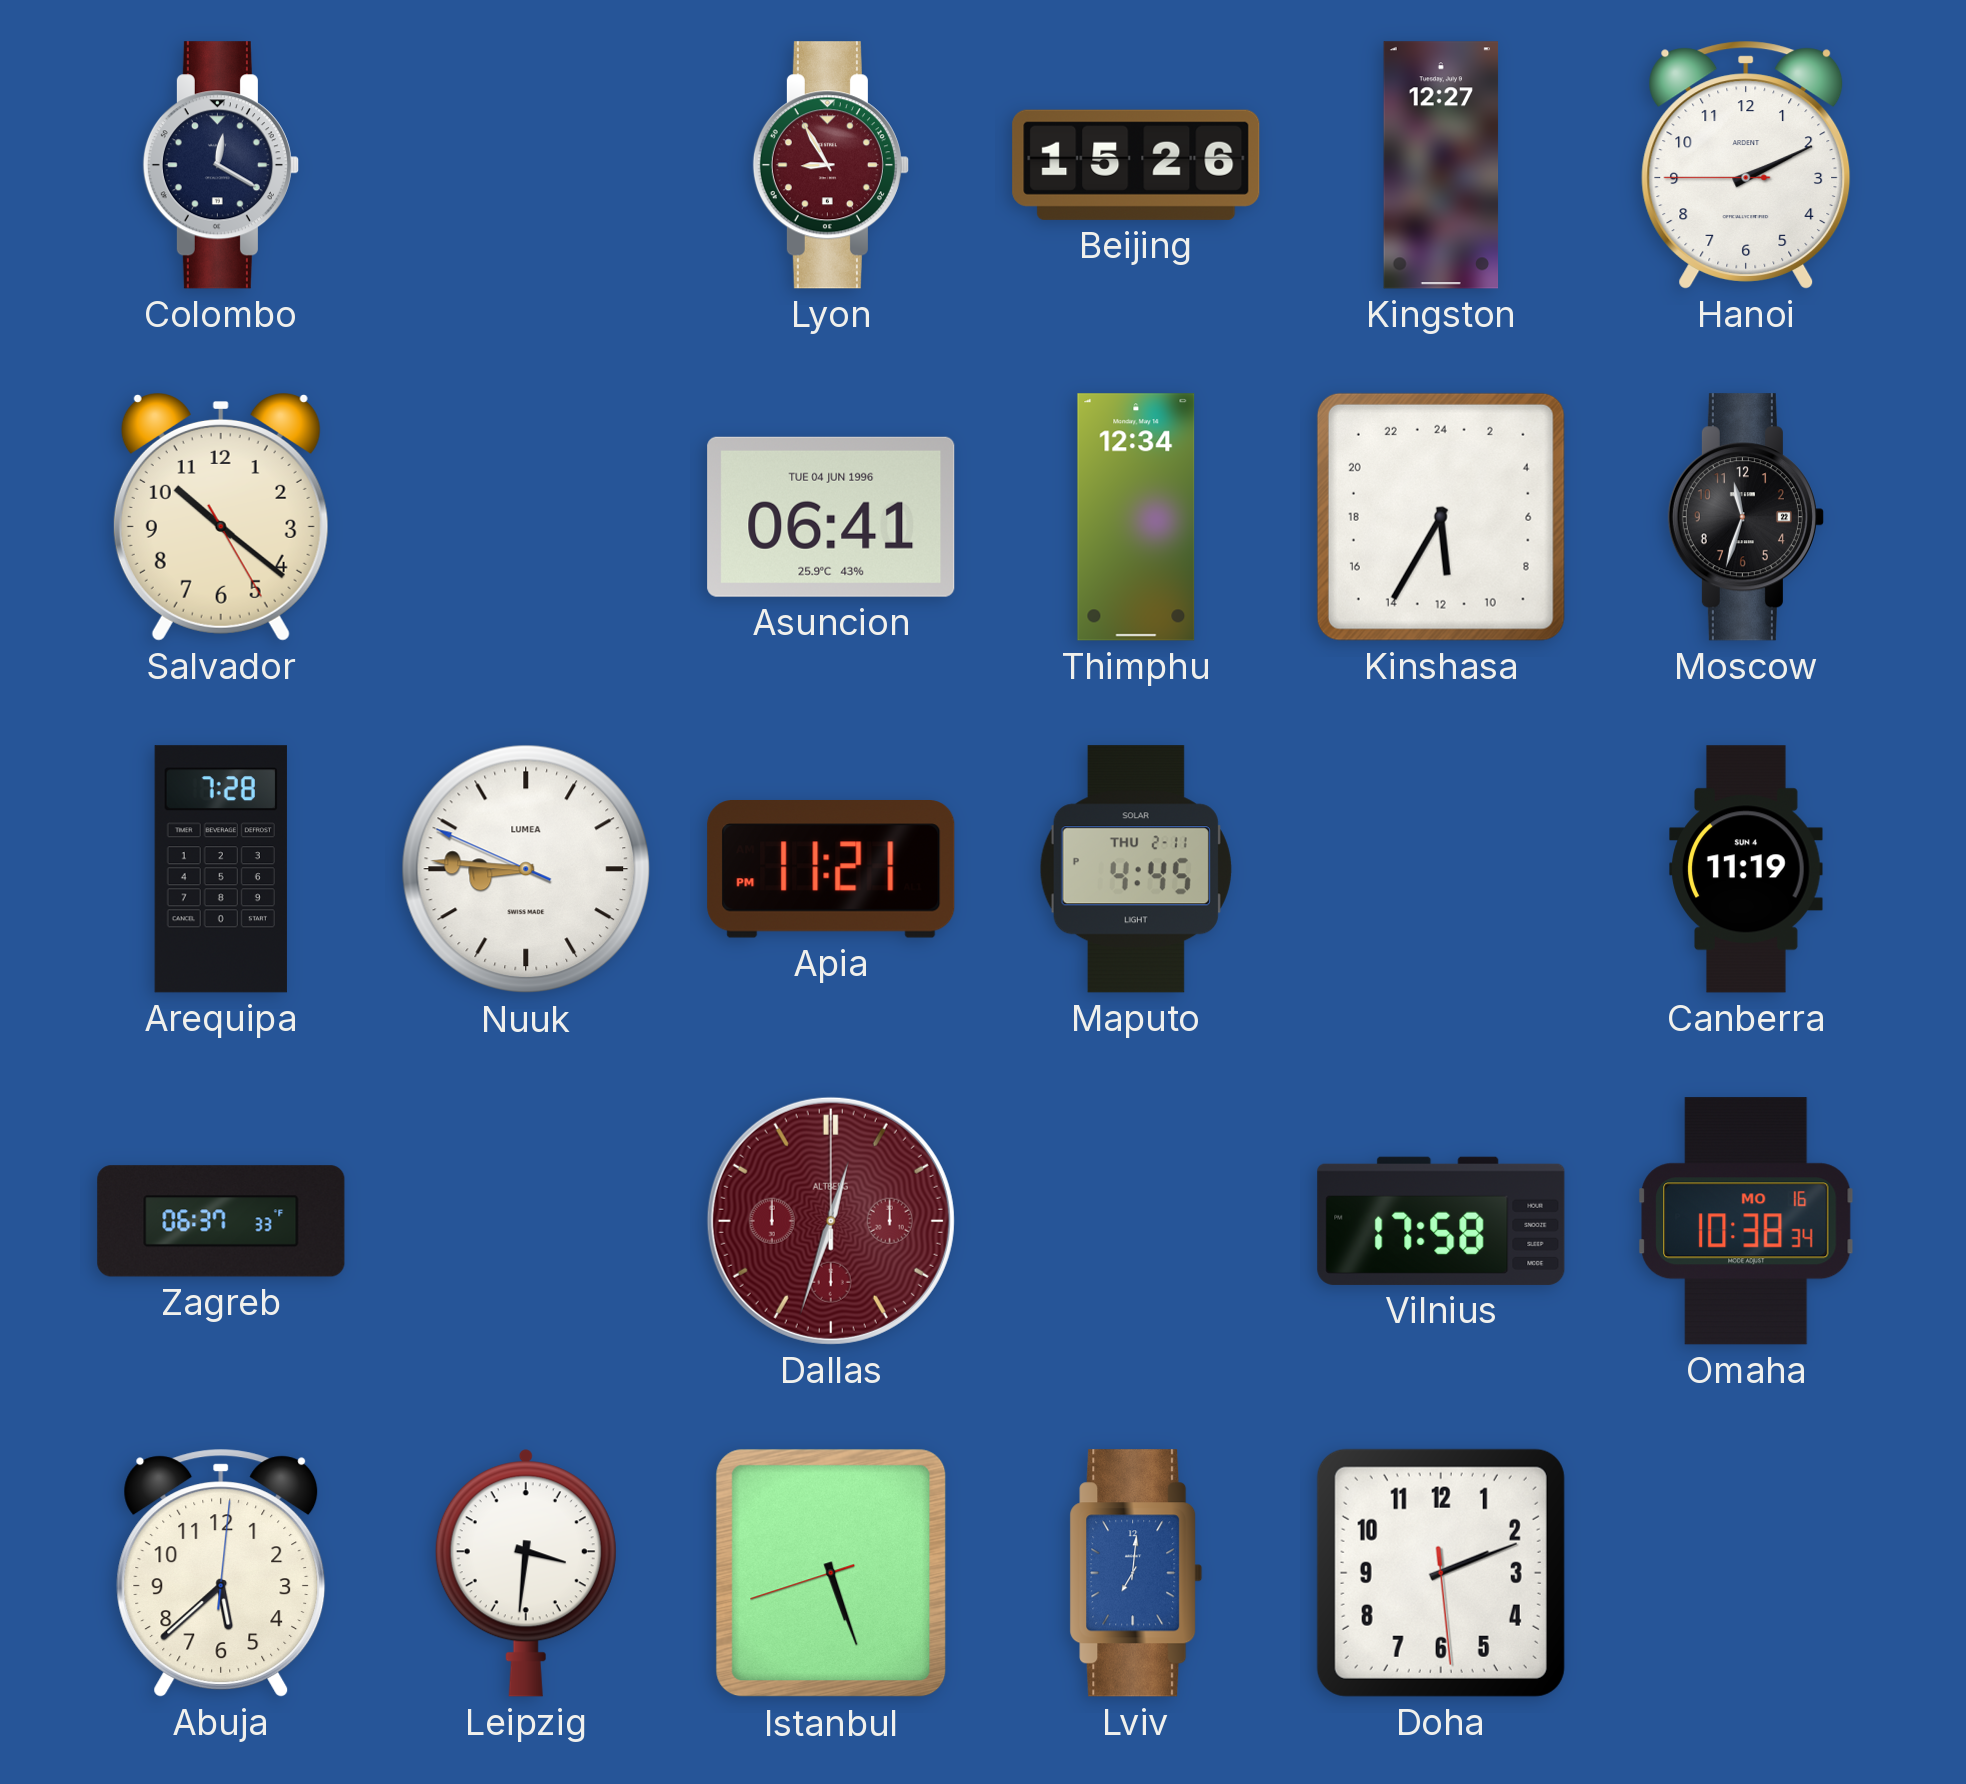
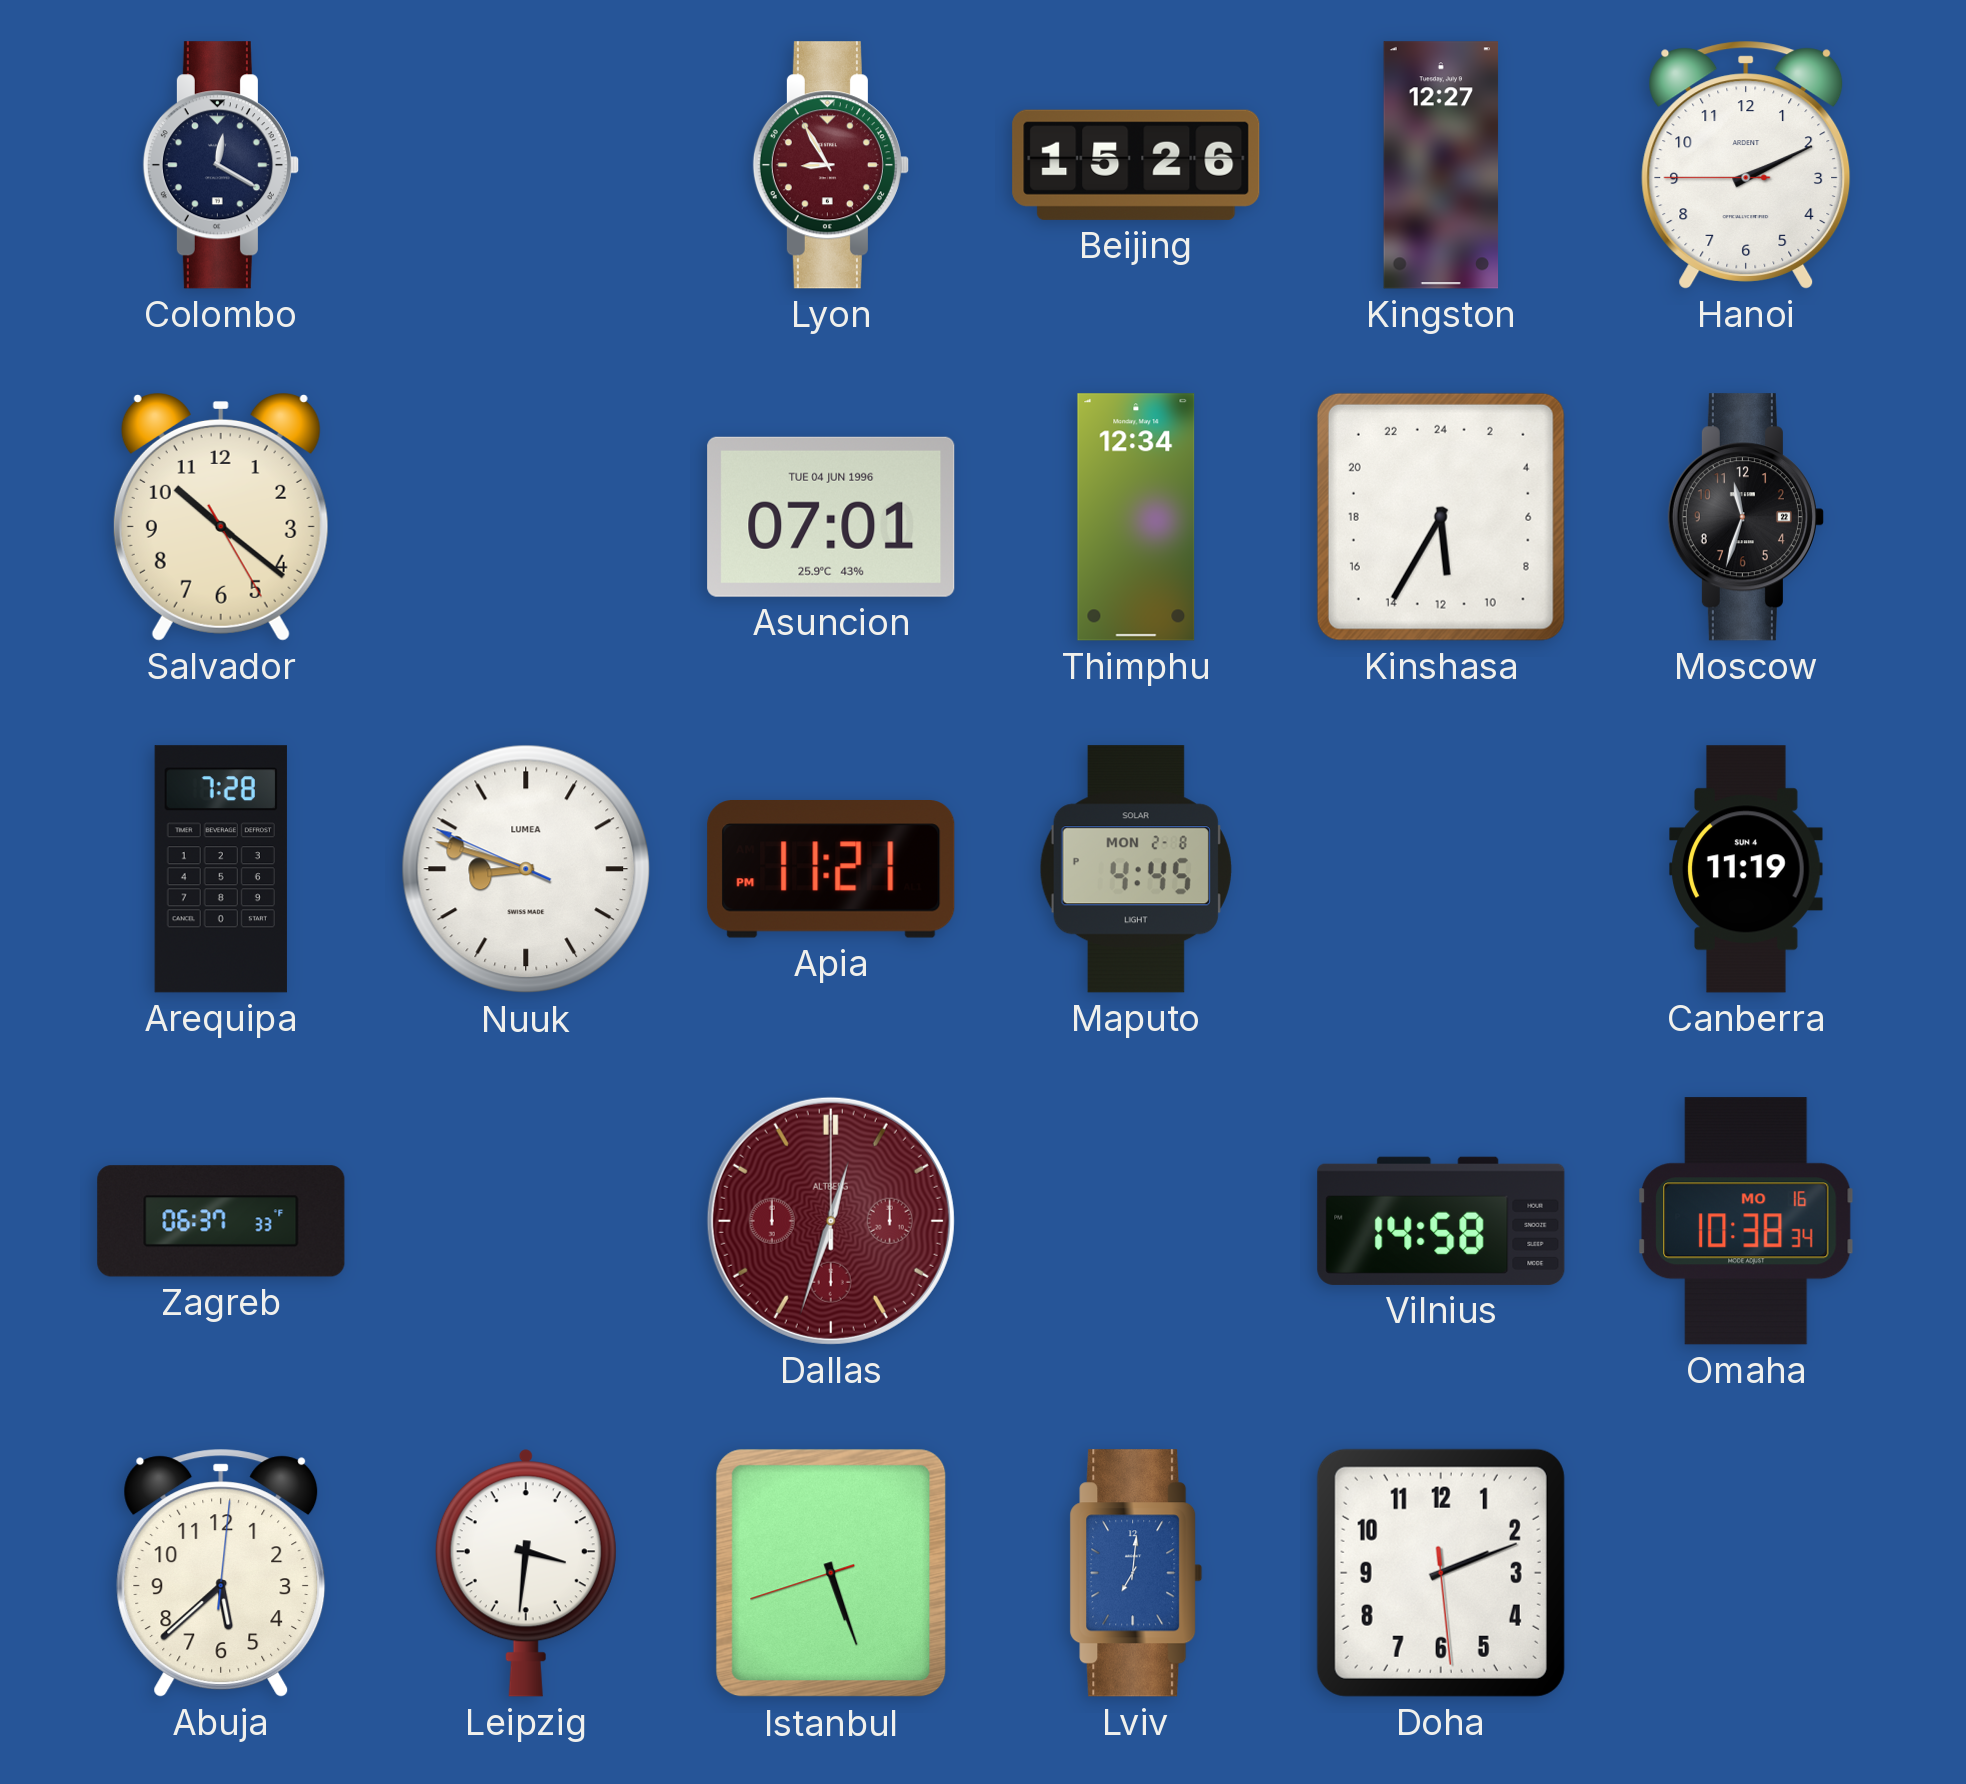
Asuncion: 06:41 -> 07:01 (831, 517)
Nuuk: 8:45 -> 8:47 (526, 869)
Maputo date: THU 2-11 -> MON 2-8 (1136, 869)
Vilnius: 17:58 -> 14:58 (1441, 1221)
